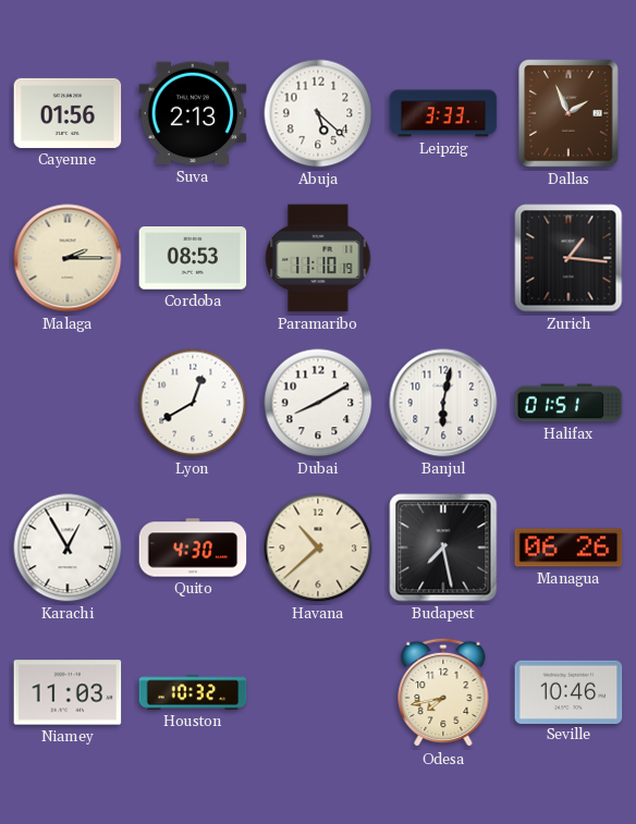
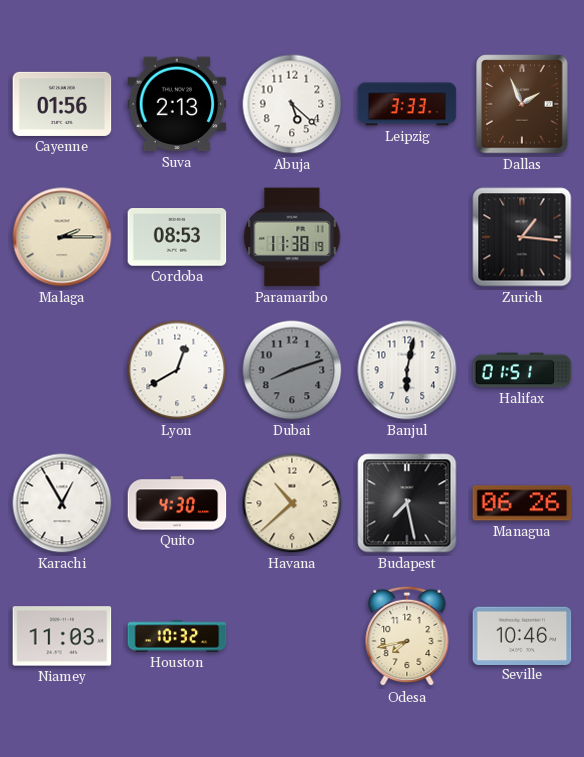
Paramaribo: 11:10 -> 11:38 (292, 237)
Dubai: 8:10 -> 8:12 (292, 370)
Dubai dial: white -> grey (292, 370)
